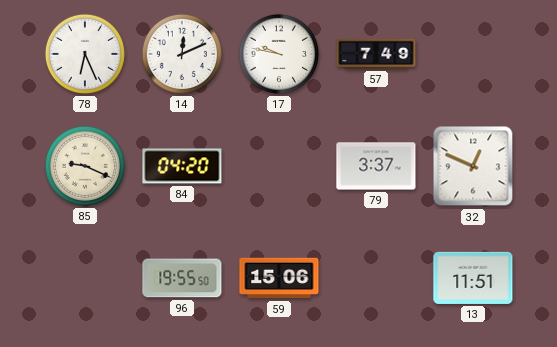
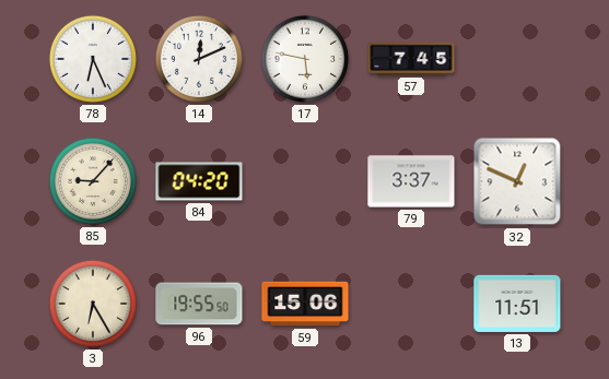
17: 9:47 -> 5:47 (305, 59)
57: 7:49 -> 7:45 (411, 59)
85: 9:19 -> 9:07 (93, 181)
3: none -> 6:25 (93, 304)
